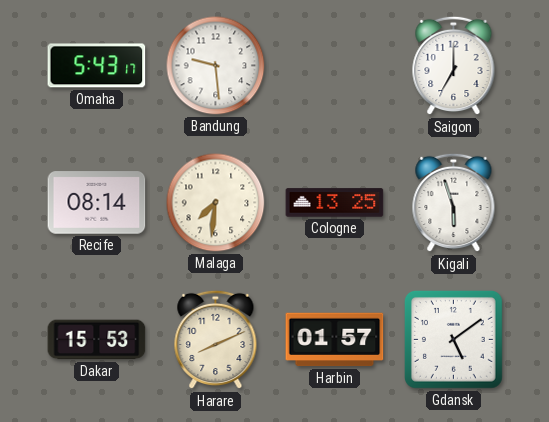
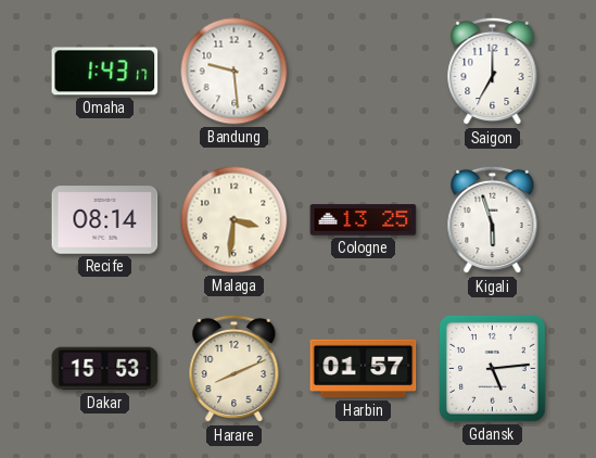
Omaha: 5:43 -> 1:43 (105, 72)
Malaga: 7:31 -> 3:31 (234, 220)
Gdansk: 5:09 -> 5:14 (492, 368)
